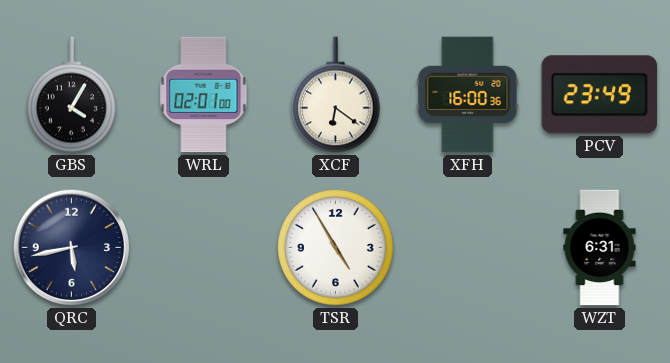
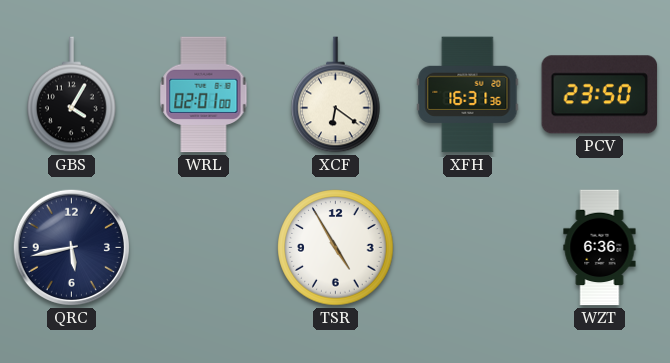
XFH: 16:00 -> 16:31 (468, 95)
PCV: 23:49 -> 23:50 (600, 95)
WZT: 6:31 -> 6:36 (600, 248)
